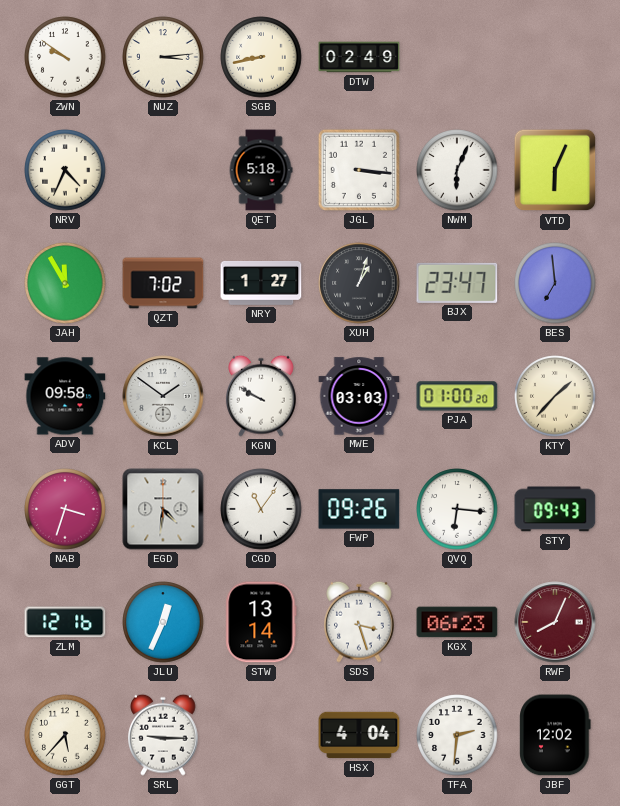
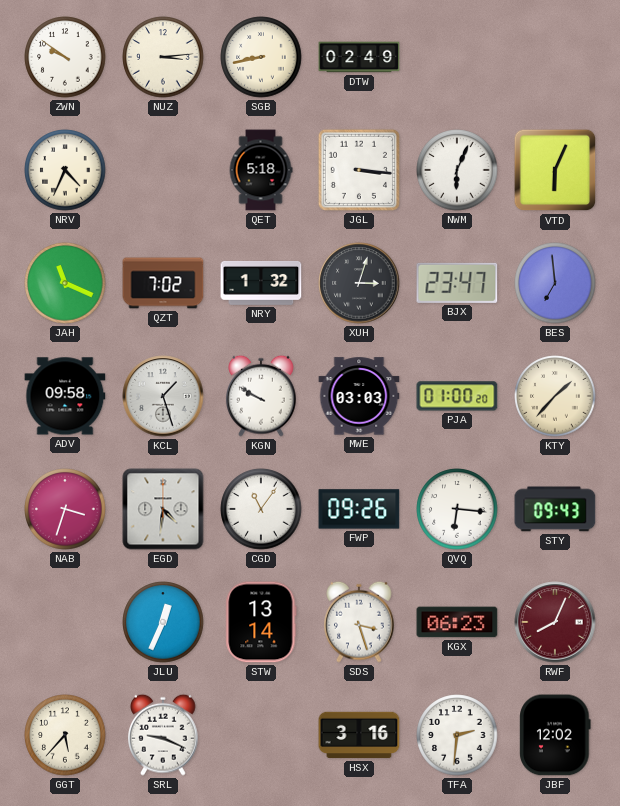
JAH: 11:55 -> 11:19 (65, 283)
NRY: 1:27 -> 1:32 (261, 283)
XUH: 1:03 -> 3:03 (359, 283)
KCL: 1:51 -> 1:27 (163, 396)
ZLM: 12:16 -> none (65, 622)
SRL: 9:15 -> 9:19 (163, 735)
HSX: 4:04 -> 3:16 (359, 735)
